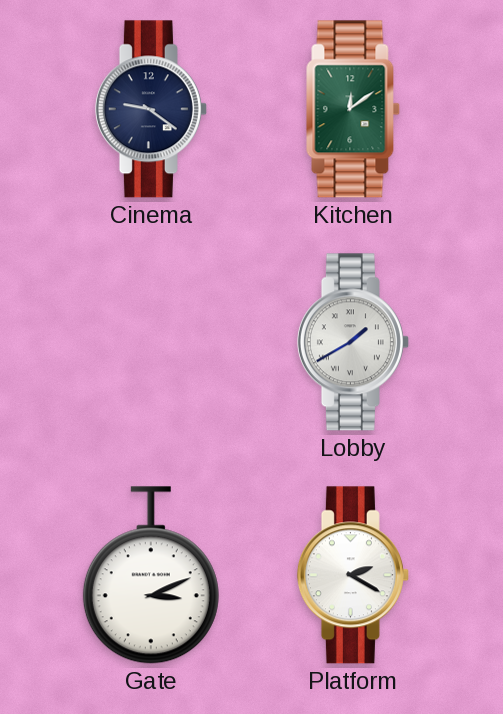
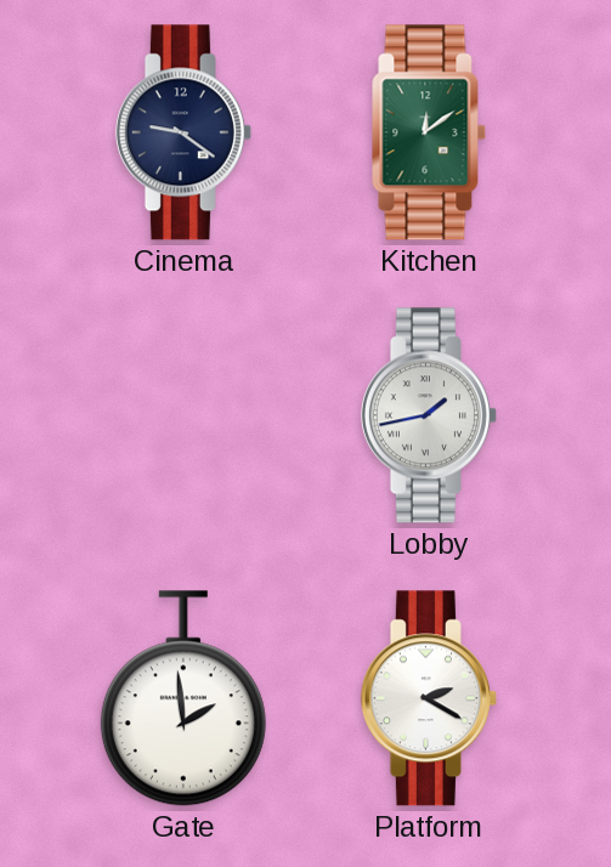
Lobby: 1:40 -> 1:43 (429, 415)
Gate: 3:11 -> 1:59 (183, 698)
